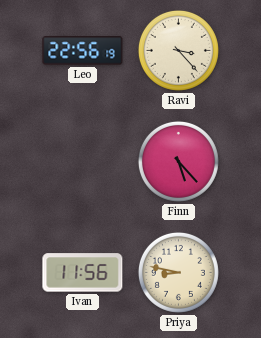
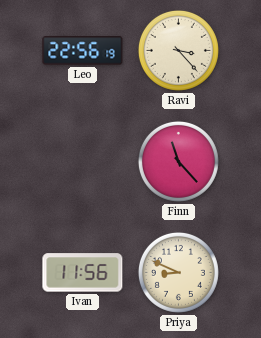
Finn: 5:23 -> 11:23 (178, 161)
Priya: 8:47 -> 8:49 (178, 272)
